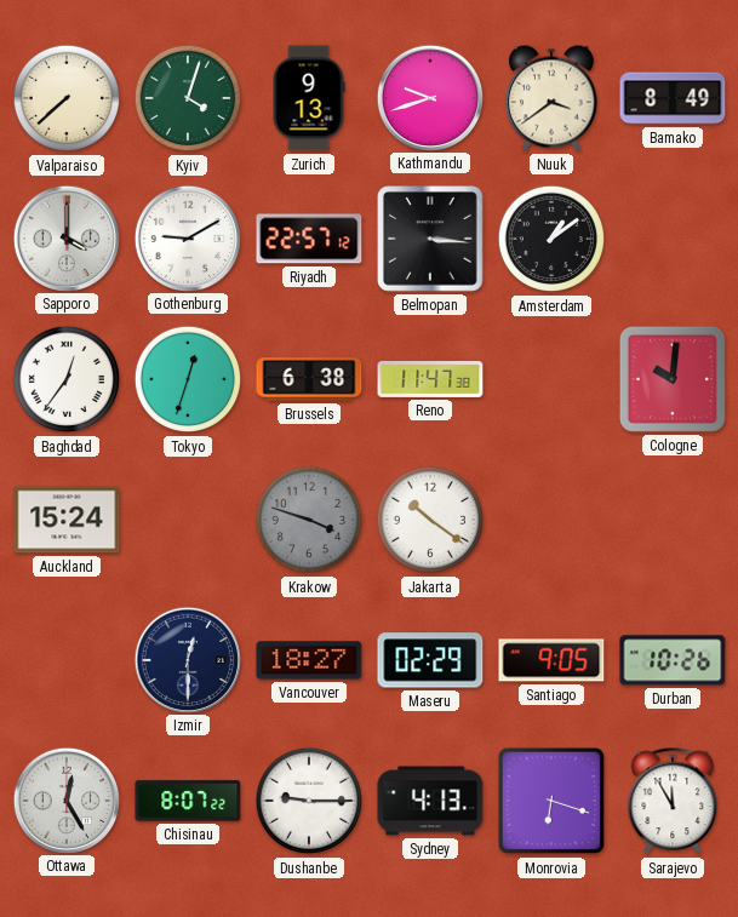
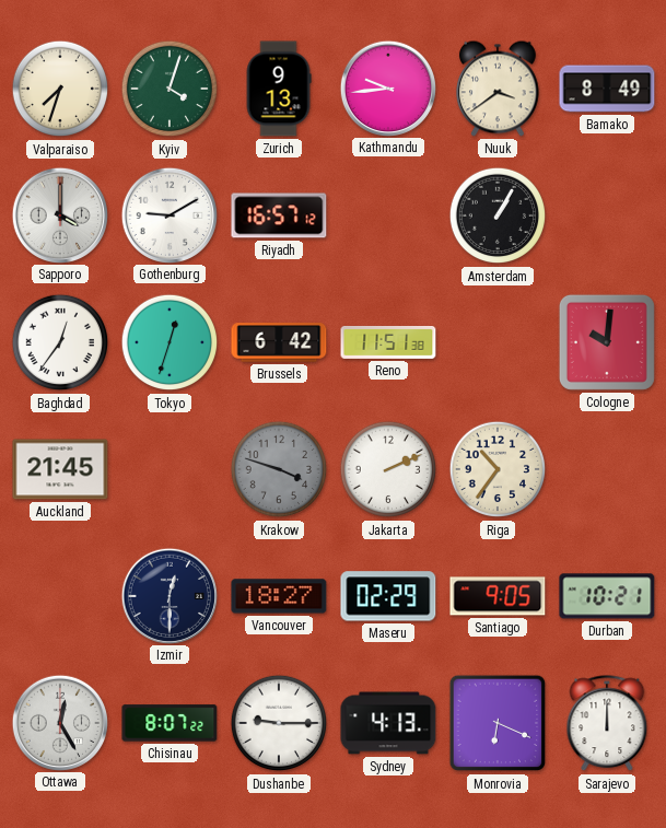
Valparaiso: 7:38 -> 7:33 (60, 89)
Kathmandu: 9:42 -> 9:44 (387, 88)
Riyadh: 22:57 -> 16:57 (279, 215)
Belmopan: 3:16 -> none (430, 239)
Amsterdam: 1:09 -> 1:05 (498, 215)
Brussels: 6:38 -> 6:42 (279, 342)
Reno: 11:47 -> 11:51 (388, 343)
Auckland: 15:24 -> 21:45 (60, 469)
Jakarta: 10:21 -> 2:11 (388, 469)
Riga: none -> 10:36 (498, 469)
Durban: 10:26 -> 10:21 (607, 596)
Monrovia: 6:18 -> 6:19 (498, 723)
Sarajevo: 11:55 -> 12:00 (607, 724)
